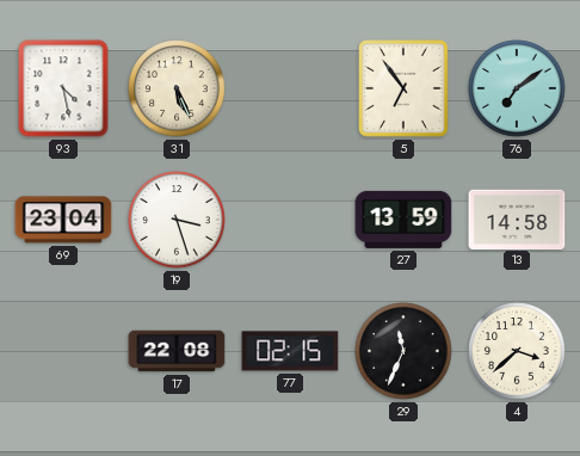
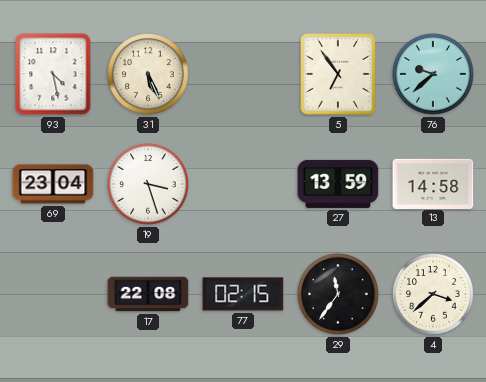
76: 7:09 -> 9:38 (433, 74)
29: 11:34 -> 11:36 (338, 294)
